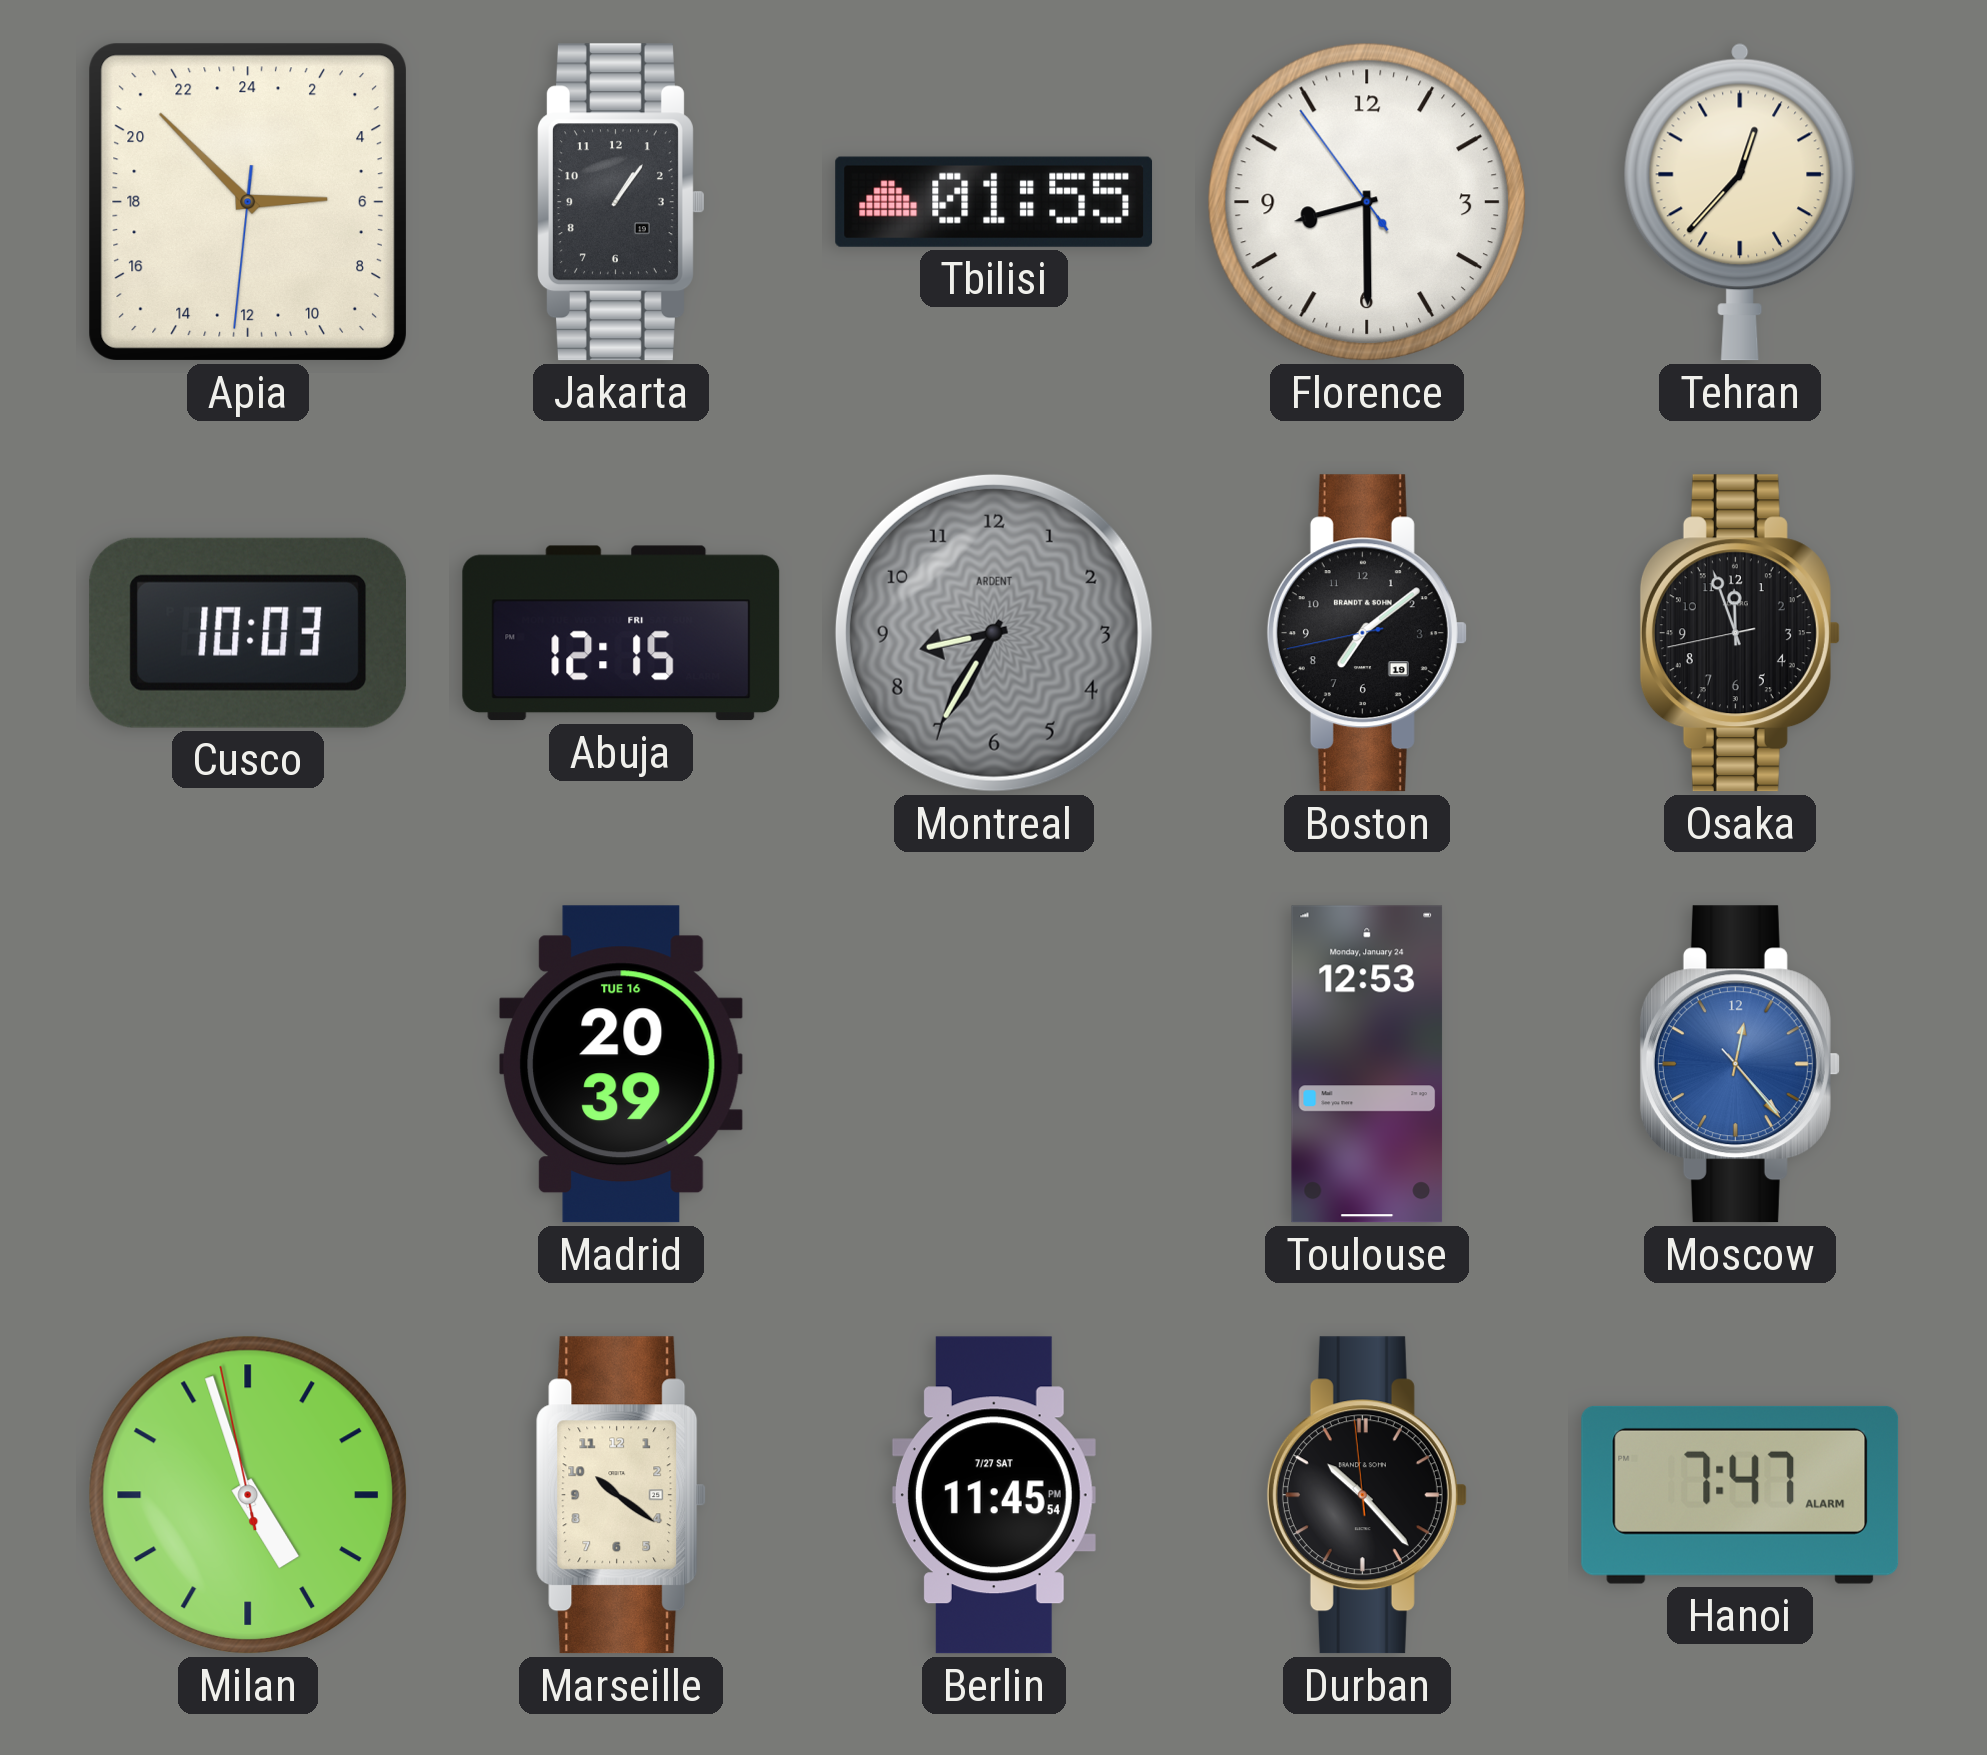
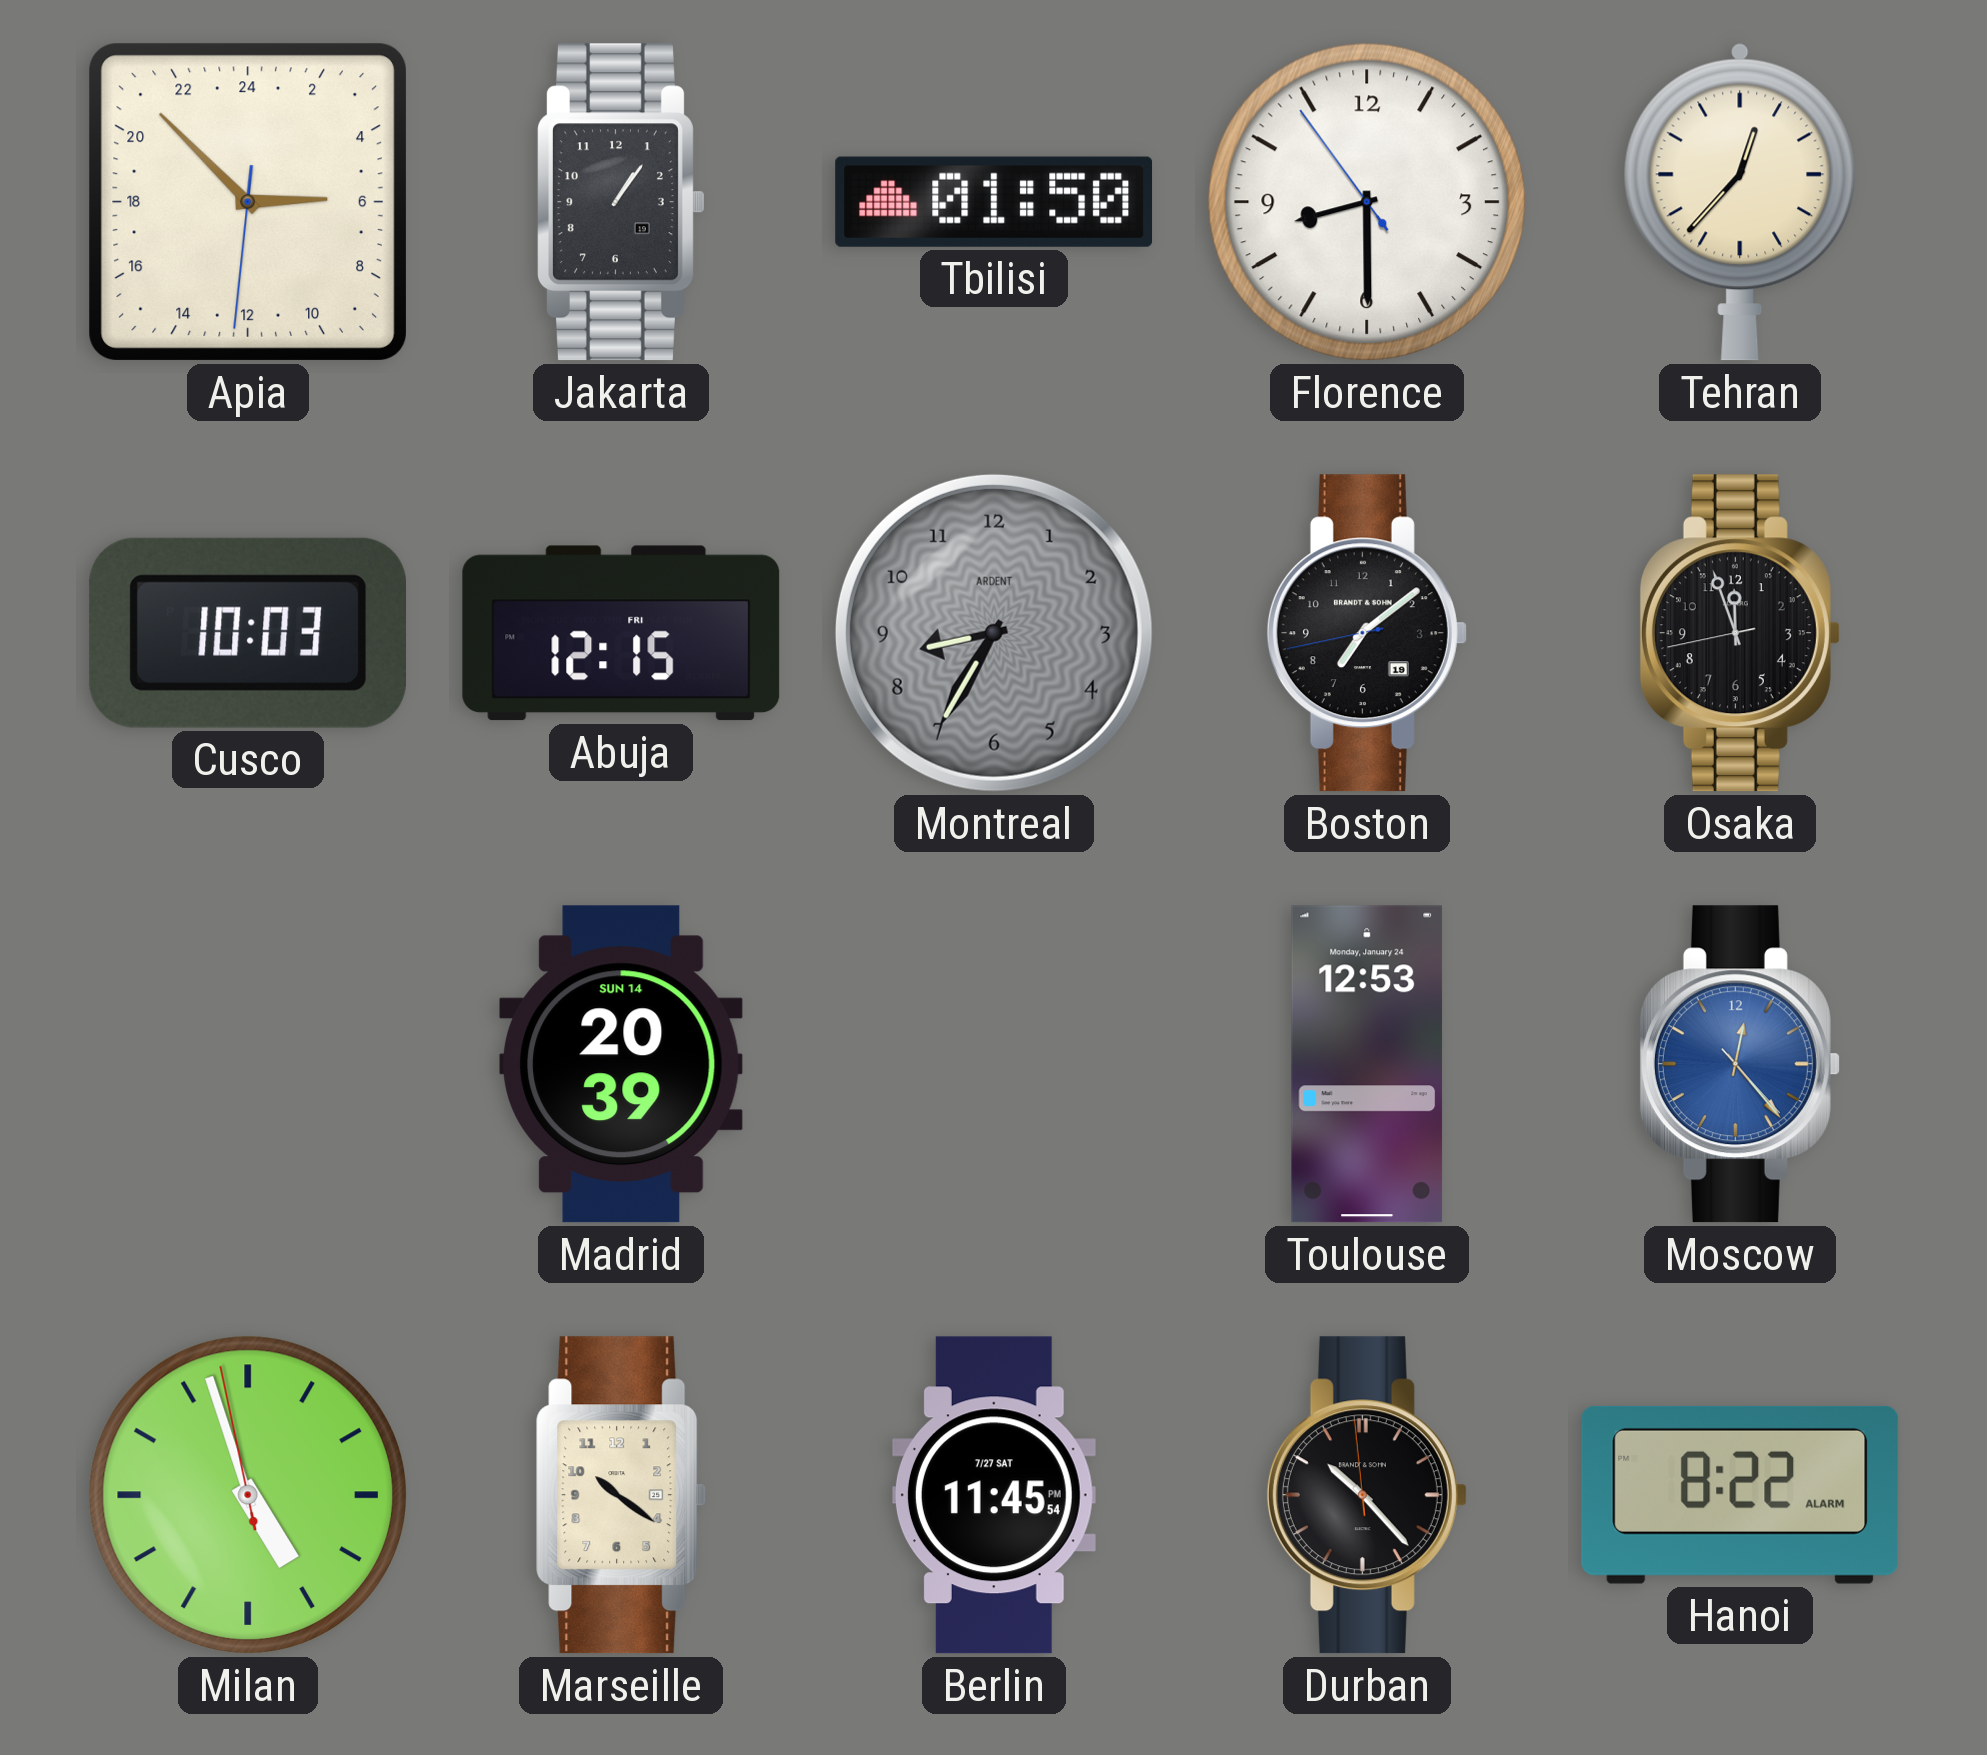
Tbilisi: 01:55 -> 01:50 (994, 202)
Madrid date: TUE 16 -> SUN 14 (622, 1064)
Hanoi: 7:47 -> 8:22 (1740, 1495)
